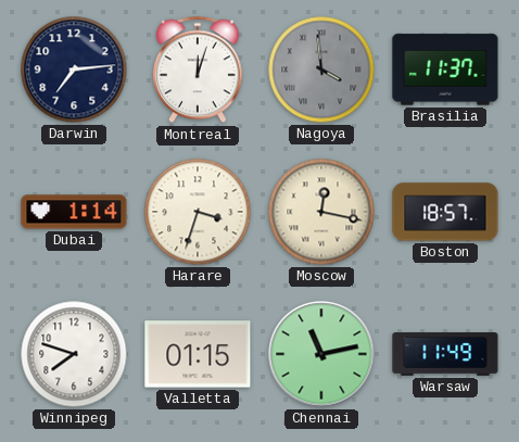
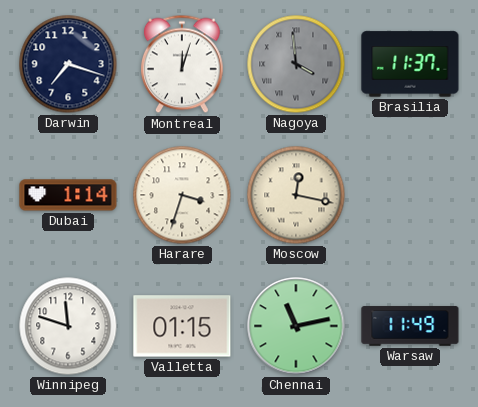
Darwin: 7:14 -> 7:18 (68, 64)
Boston: 18:57 -> none (445, 212)
Winnipeg: 7:48 -> 11:48 (68, 326)
